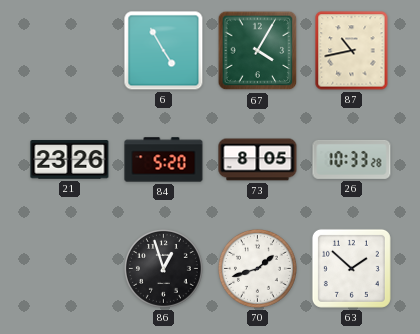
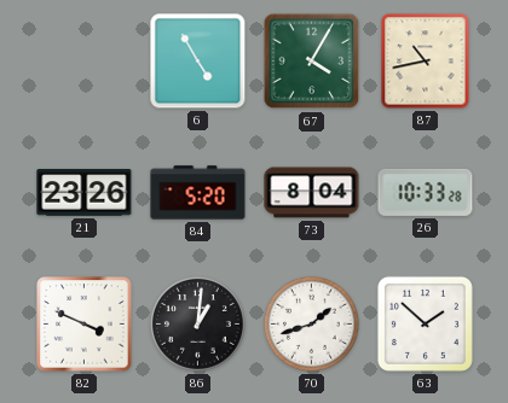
73: 8:05 -> 8:04 (312, 193)
82: none -> 3:49 (85, 325)
86: 12:57 -> 1:01 (197, 323)
